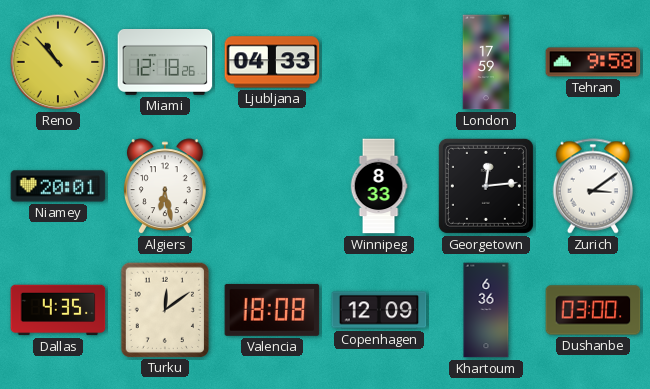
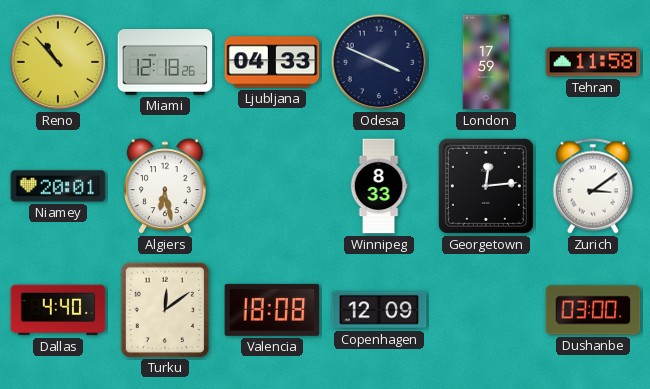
Odesa: none -> 3:49 (379, 62)
Tehran: 9:58 -> 11:58 (593, 62)
Dallas: 4:35 -> 4:40 (58, 310)
Khartoum: 6:36 -> none (486, 310)
